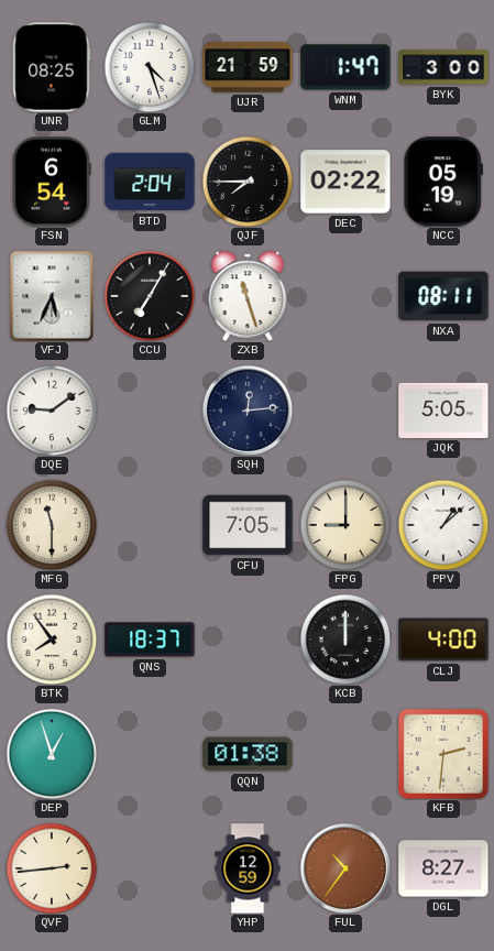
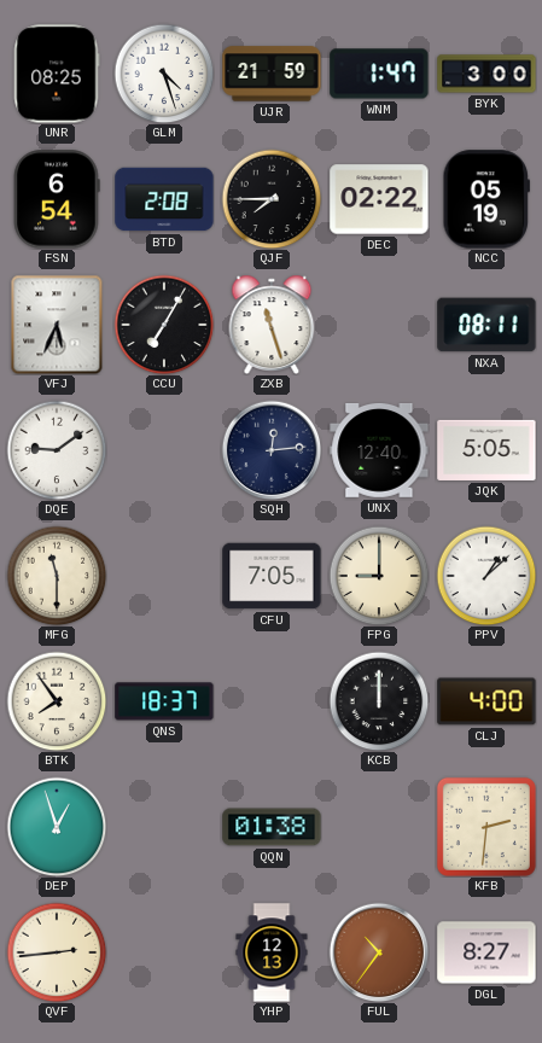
BTD: 2:04 -> 2:08 (164, 199)
UNX: none -> 12:40 (379, 450)
YHP: 12:59 -> 12:13 (272, 952)
